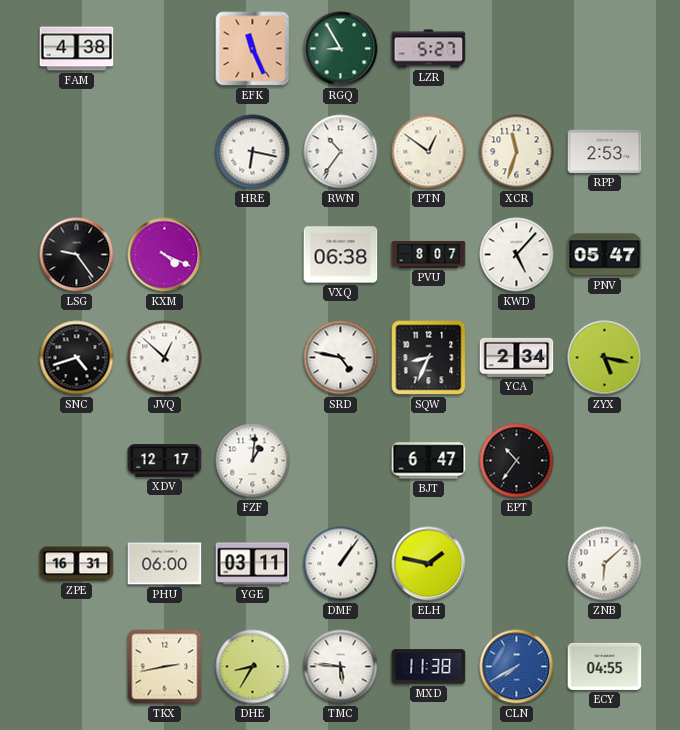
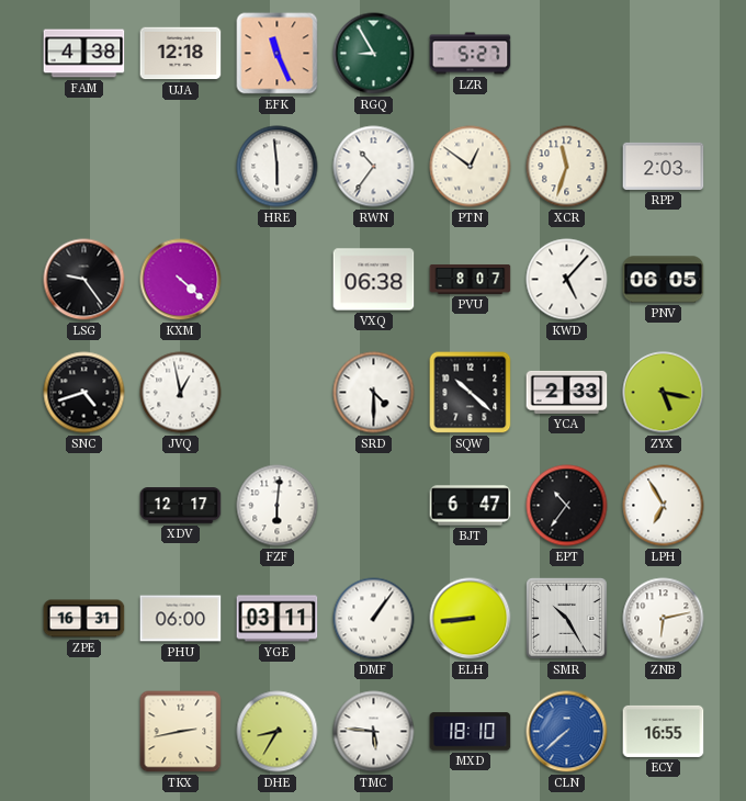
UJA: none -> 12:18 (181, 54)
HRE: 6:17 -> 5:59 (278, 167)
RPP: 2:53 -> 2:03 (664, 166)
KXM: 4:19 -> 4:22 (181, 280)
PNV: 05:47 -> 06:05 (664, 280)
JVQ: 12:52 -> 12:58 (181, 393)
SRD: 4:47 -> 4:30 (374, 393)
SQW: 8:34 -> 10:22 (471, 393)
YCA: 2:34 -> 2:33 (567, 392)
FZF: 1:01 -> 6:01 (278, 506)
LPH: none -> 6:55 (664, 506)
ELH: 1:47 -> 8:44 (471, 619)
SMR: none -> 10:25 (567, 619)
ZNB: 6:08 -> 6:13 (664, 619)
MXD: 11:38 -> 18:10 (471, 732)
CLN: 7:40 -> 7:38 (567, 732)
ECY: 04:55 -> 16:55 (664, 731)
